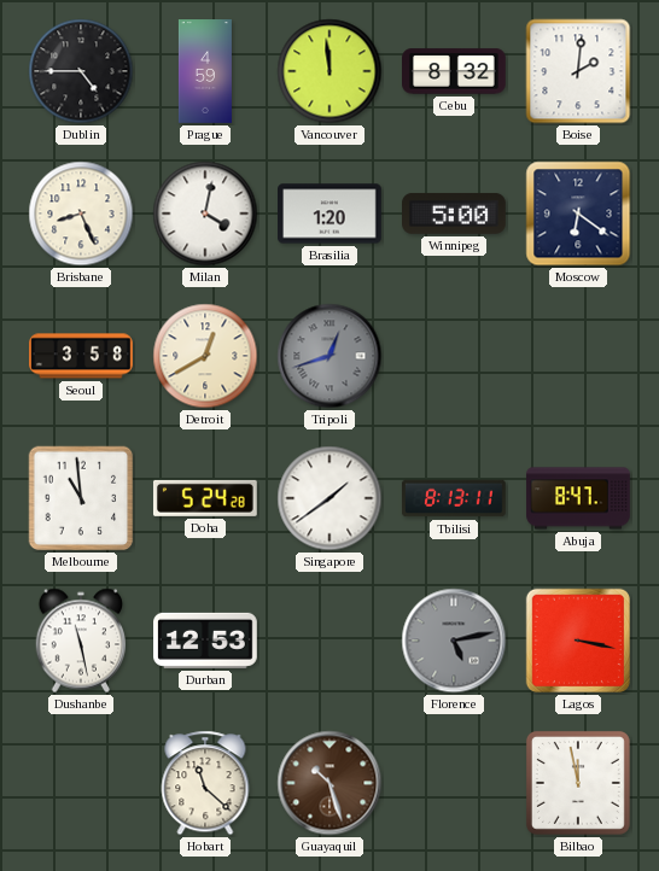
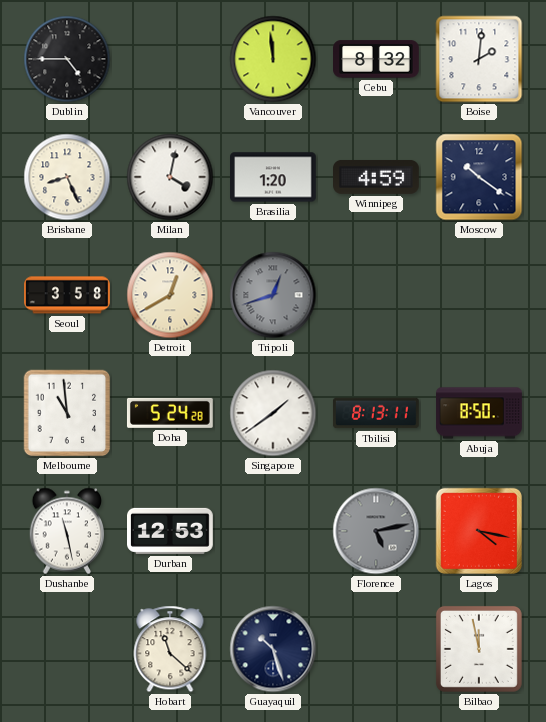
Prague: 4:59 -> none (205, 71)
Winnipeg: 5:00 -> 4:59 (377, 177)
Moscow: 6:21 -> 10:21 (479, 177)
Abuja: 8:47 -> 8:50 (479, 413)
Lagos: 3:17 -> 4:17 (479, 531)
Guayaquil dial: brown -> navy (273, 649)
